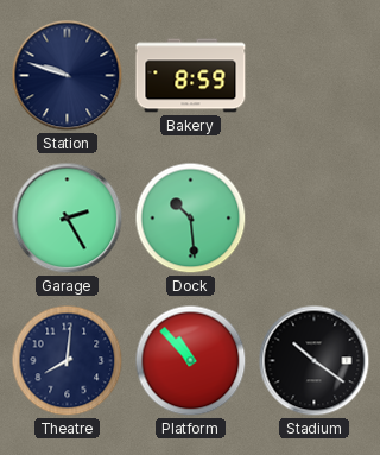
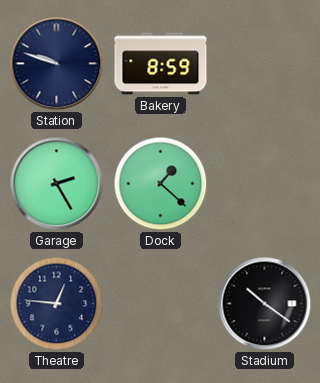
Dock: 10:29 -> 1:22 (161, 184)
Theatre: 8:01 -> 12:46 (57, 304)
Platform: 10:53 -> none (191, 361)
